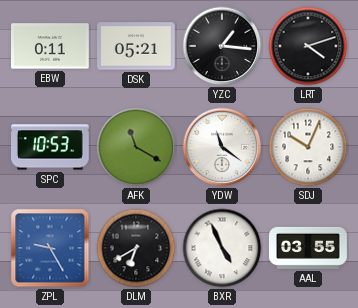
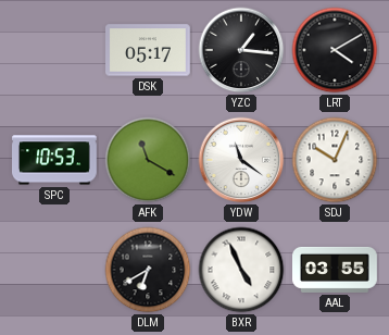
EBW: 0:11 -> none (51, 46)
DSK: 05:21 -> 05:17 (149, 50)
LRT: 4:12 -> 4:10 (335, 50)
ZPL: 9:25 -> none (50, 248)
